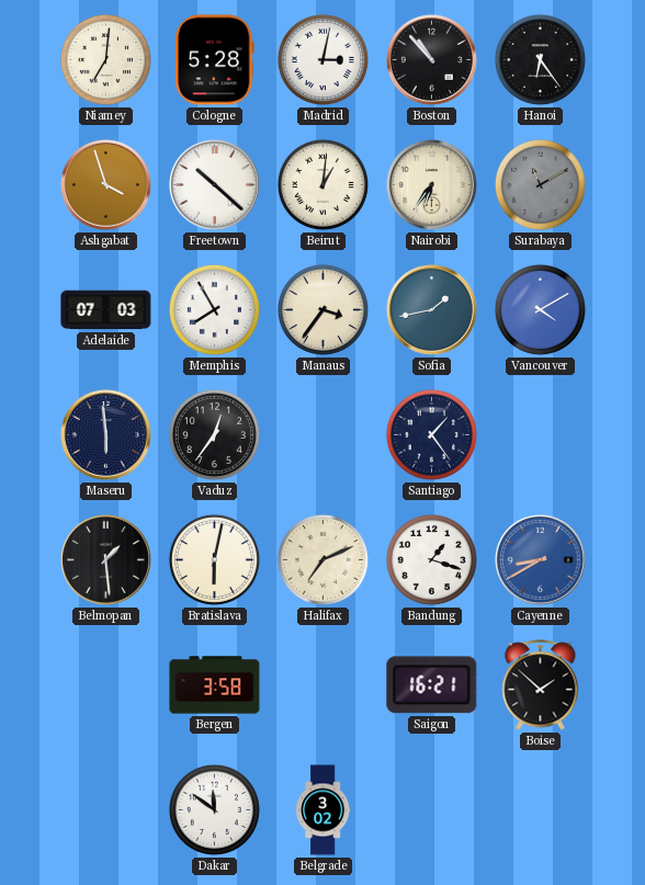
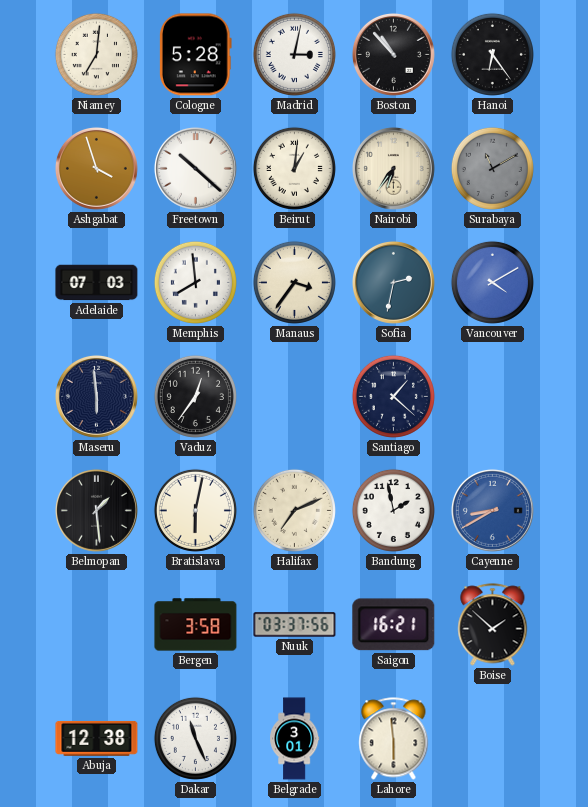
Memphis: 7:55 -> 7:59 (195, 282)
Sofia: 1:43 -> 2:32 (393, 282)
Santiago: 1:24 -> 1:22 (393, 396)
Bandung: 1:18 -> 1:58 (393, 510)
Nuuk: none -> 03:37 (295, 625)
Abuja: none -> 12:38 (97, 738)
Dakar: 11:51 -> 11:26 (195, 738)
Belgrade: 3:02 -> 3:01 (295, 739)
Lahore: none -> 5:59 (394, 739)
